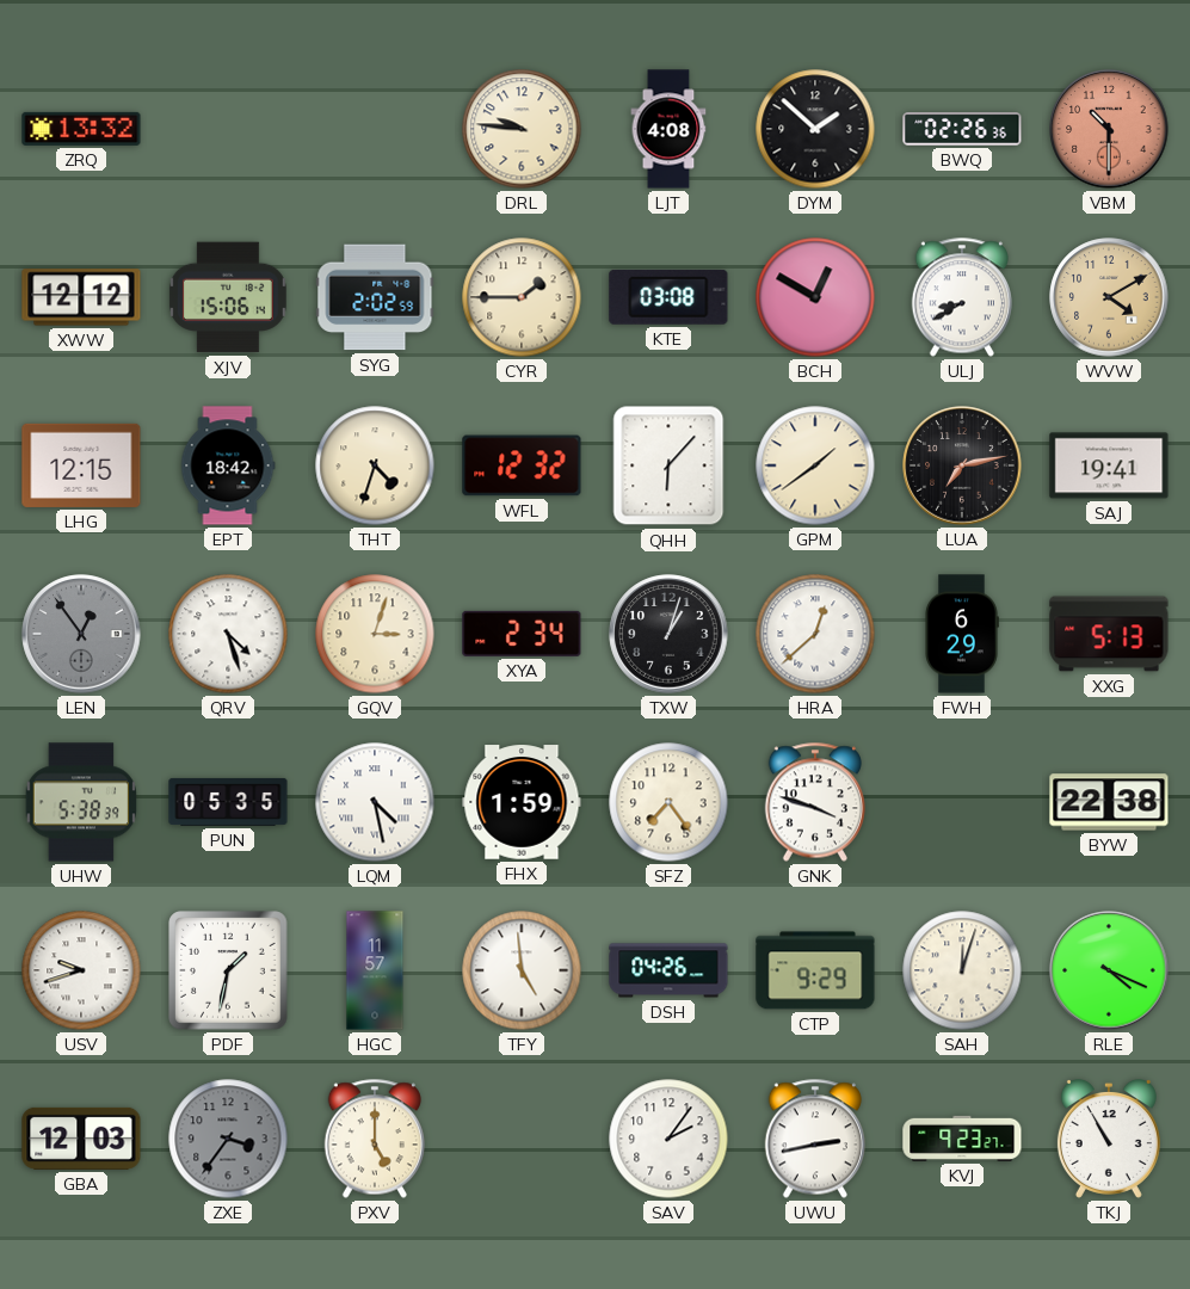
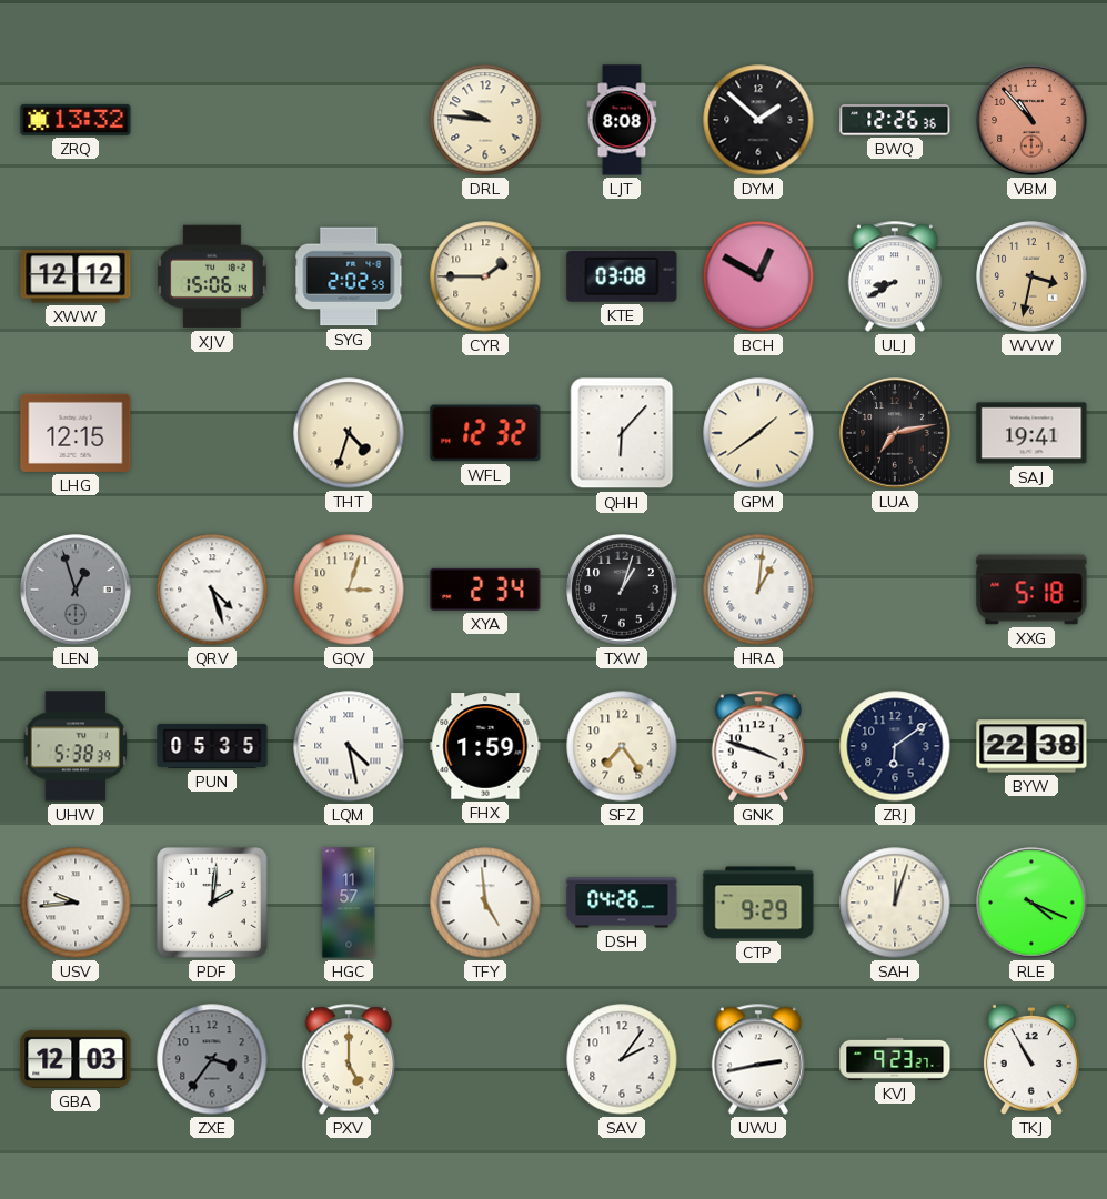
LJT: 4:08 -> 8:08 (622, 120)
BWQ: 02:26 -> 12:26 (895, 120)
VBM: 10:30 -> 10:53 (1031, 120)
WVW: 4:10 -> 3:32 (1031, 276)
EPT: 18:42 -> none (228, 465)
LEN: 12:54 -> 12:57 (76, 590)
HRA: 12:38 -> 1:01 (758, 590)
FWH: 6:29 -> none (962, 634)
XXG: 5:13 -> 5:18 (1031, 590)
ZRJ: none -> 6:09 (895, 746)
USV: 9:42 -> 9:44 (76, 903)
PDF: 1:32 -> 2:01 (212, 903)
